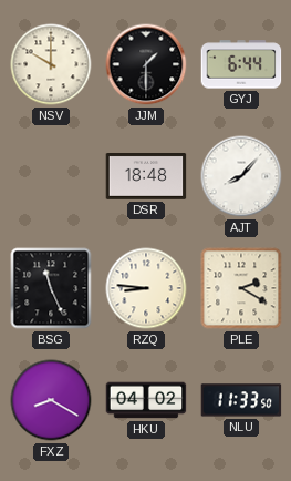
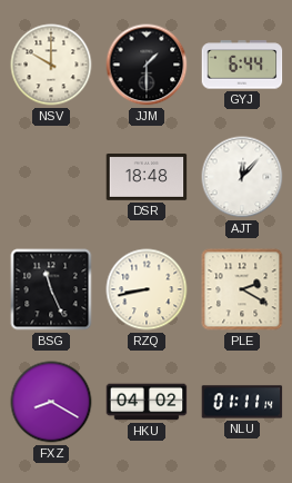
AJT: 8:07 -> 12:07 (242, 177)
RZQ: 8:46 -> 8:43 (147, 289)
NLU: 11:33 -> 01:11 (242, 402)
